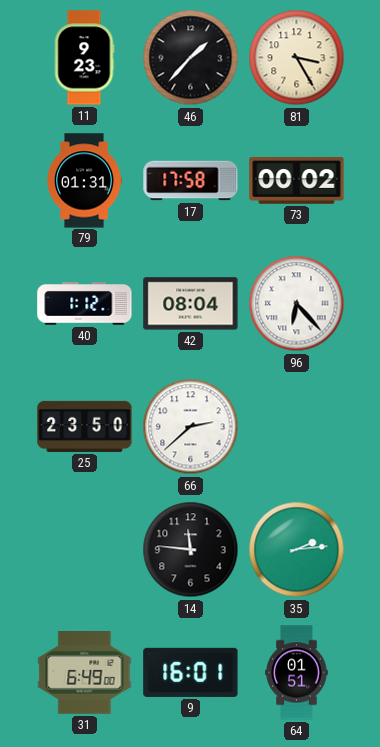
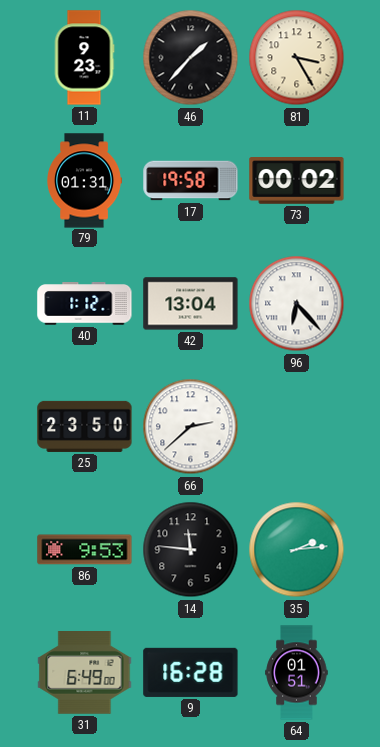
17: 17:58 -> 19:58 (191, 181)
42: 08:04 -> 13:04 (191, 304)
86: none -> 9:53 (85, 550)
9: 16:01 -> 16:28 (191, 672)
